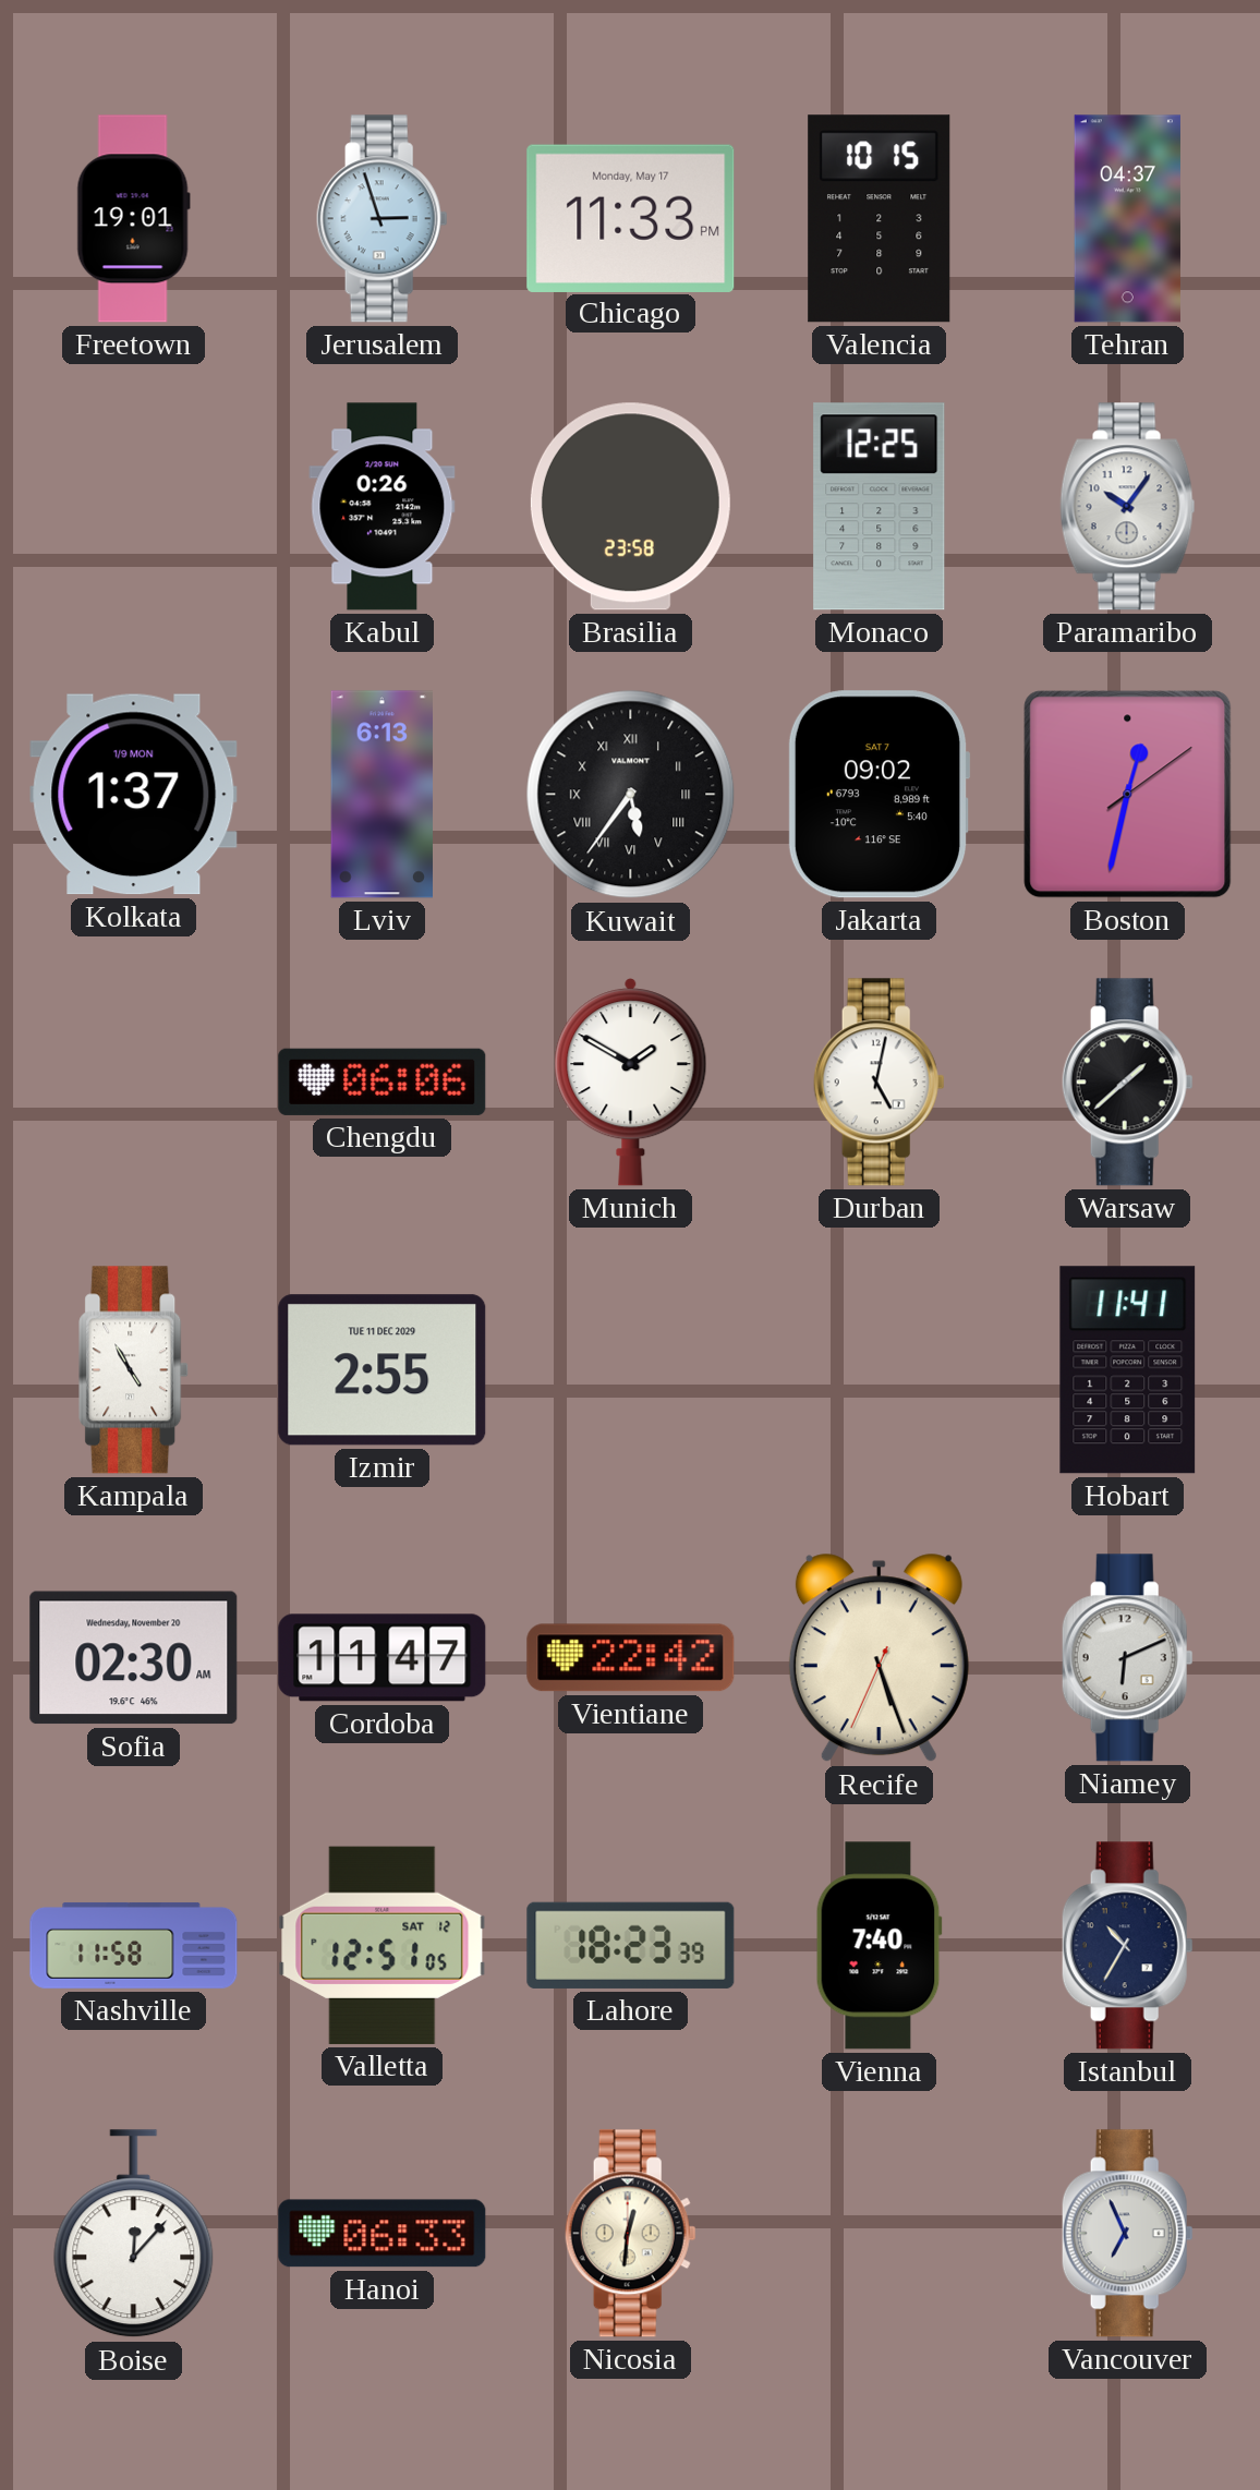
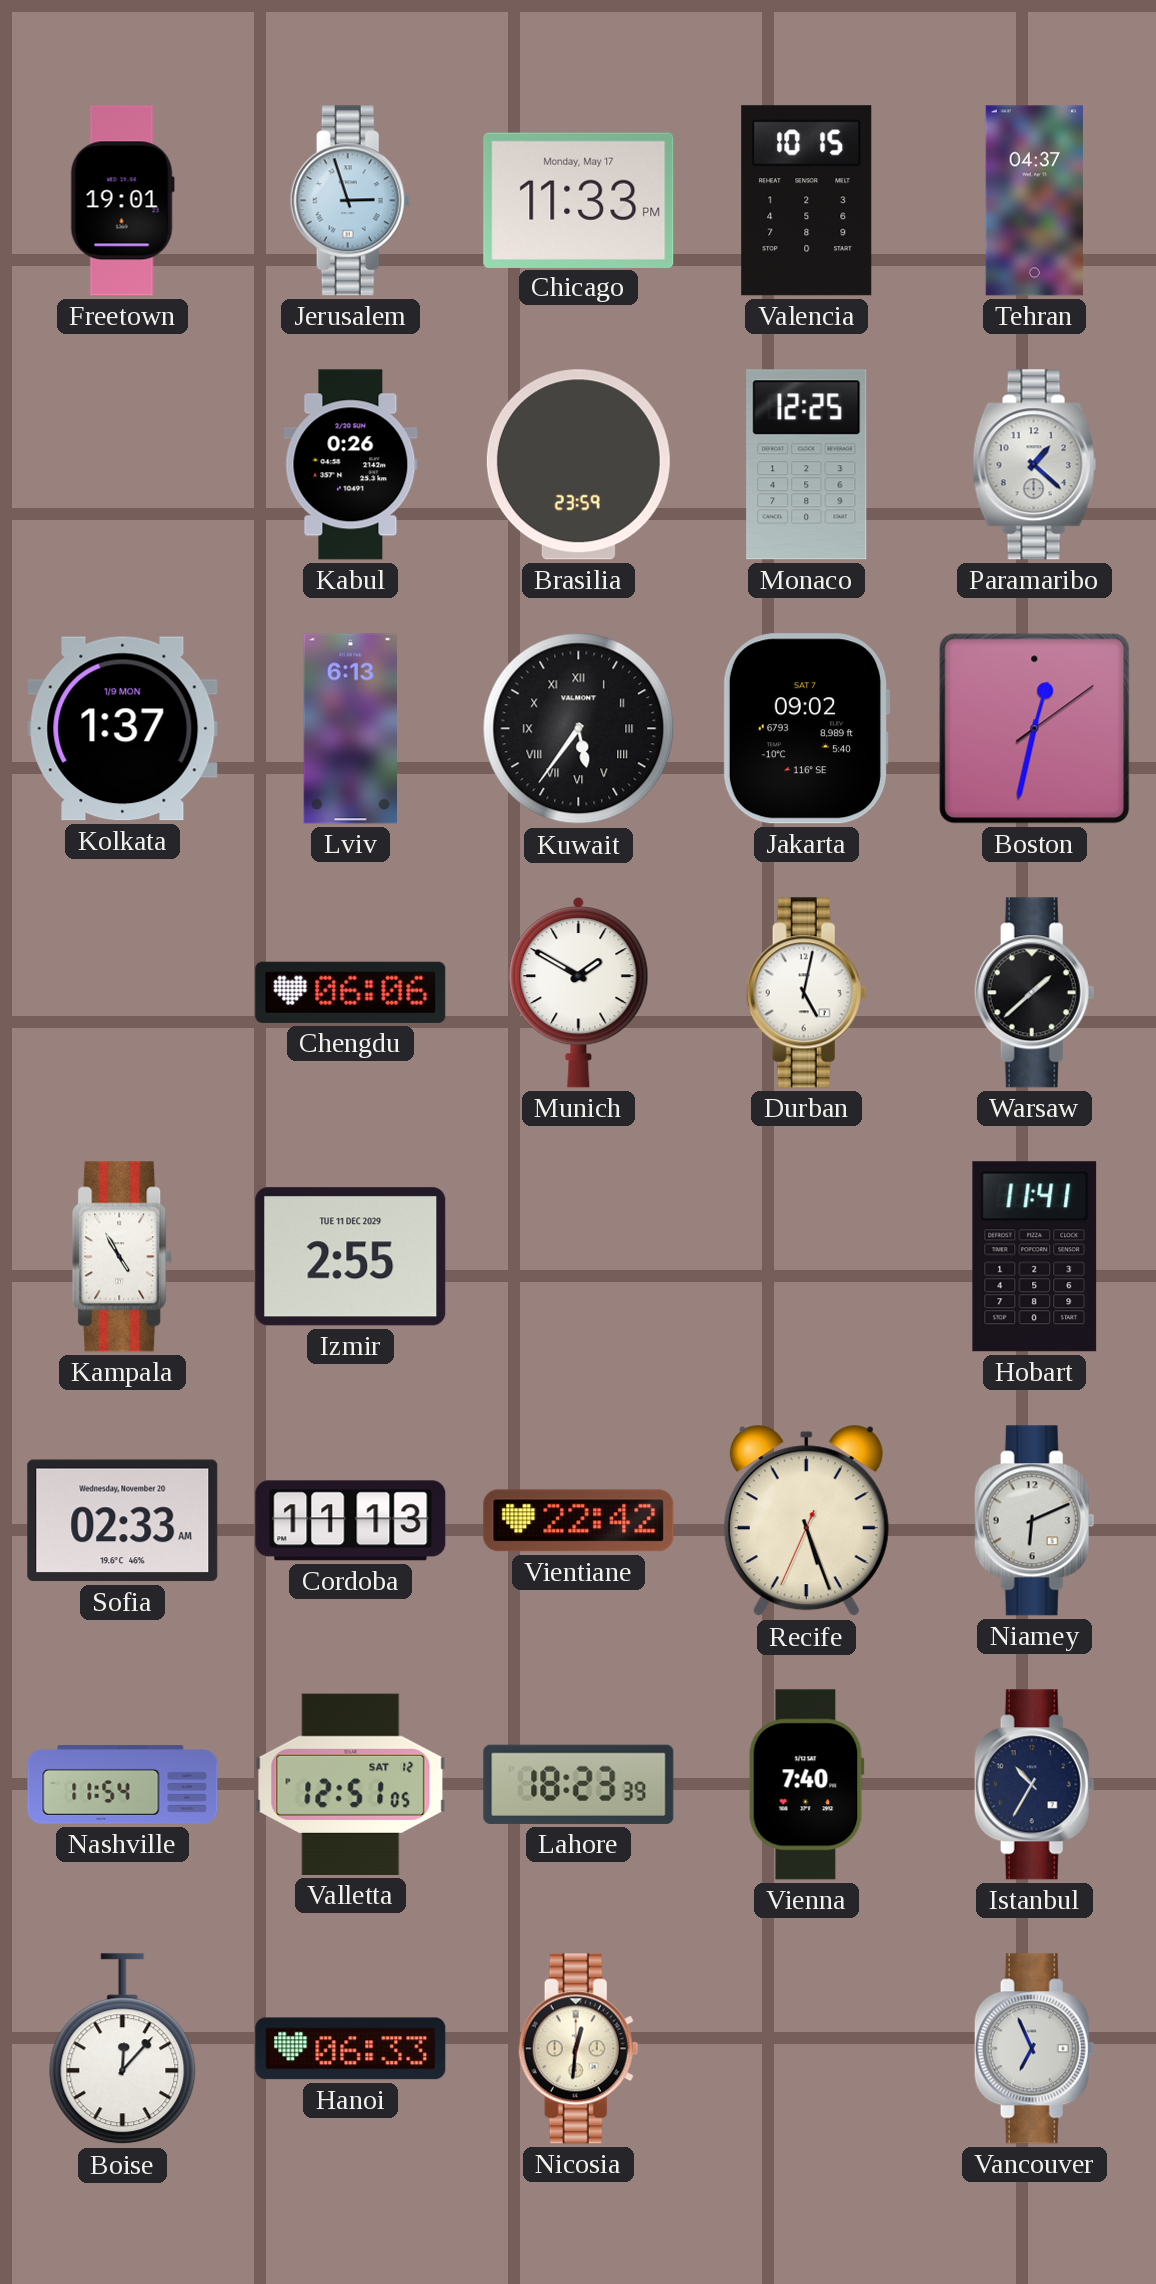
Brasilia: 23:58 -> 23:59 (578, 465)
Paramaribo: 10:06 -> 1:22 (1035, 465)
Sofia: 02:30 -> 02:33 (123, 1521)
Cordoba: 11:47 -> 11:13 (351, 1521)
Nashville: 11:58 -> 11:54 (123, 1784)
